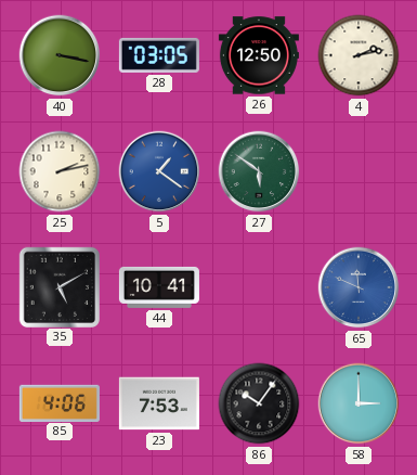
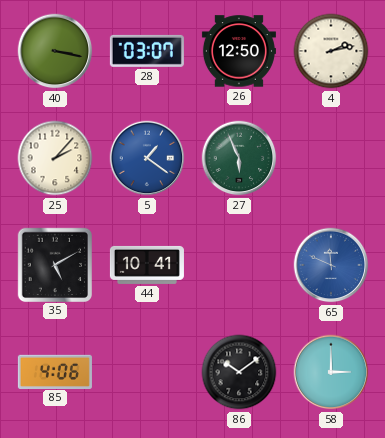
28: 03:05 -> 03:07 (147, 51)
25: 2:13 -> 2:07 (55, 158)
27: 5:51 -> 5:56 (239, 158)
23: 7:53 -> none (159, 403)
86: 10:06 -> 10:09 (239, 372)
